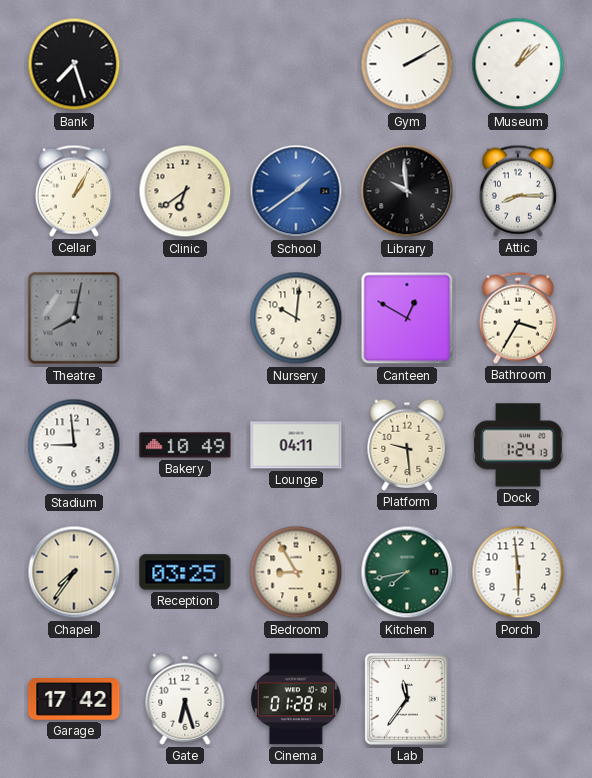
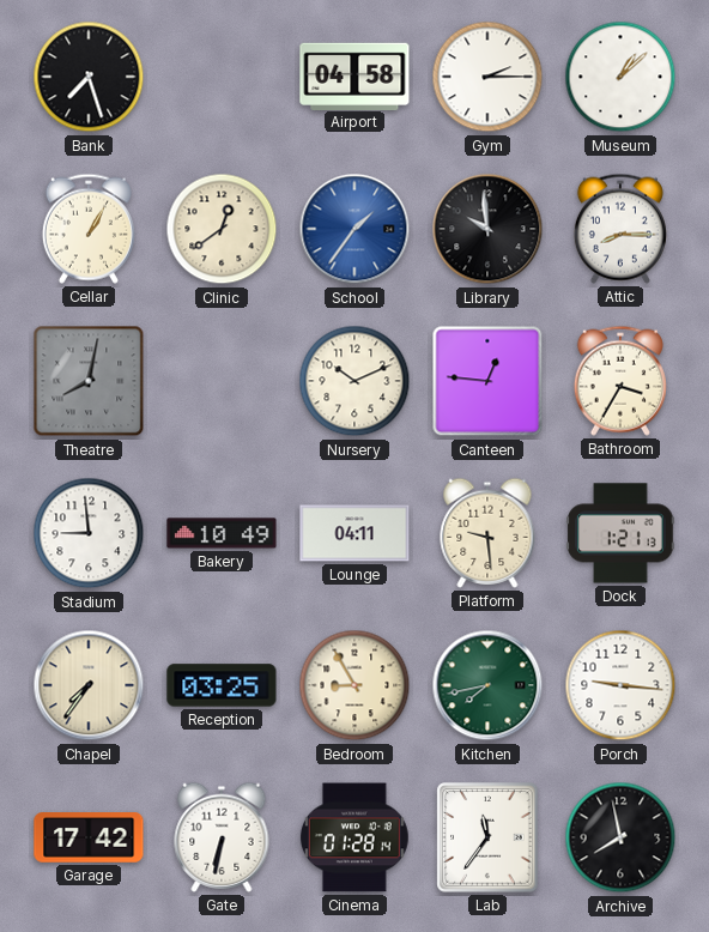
Airport: none -> 04:58 (354, 75)
Gym: 2:10 -> 2:15 (487, 77)
Clinic: 6:39 -> 12:39 (222, 229)
School: 1:39 -> 1:36 (354, 229)
Nursery: 10:01 -> 10:11 (354, 381)
Canteen: 12:50 -> 12:46 (487, 381)
Dock: 1:24 -> 1:21 (620, 533)
Porch: 5:59 -> 9:16 (620, 685)
Gate: 6:27 -> 6:32 (222, 837)
Archive: none -> 7:58 (620, 837)
